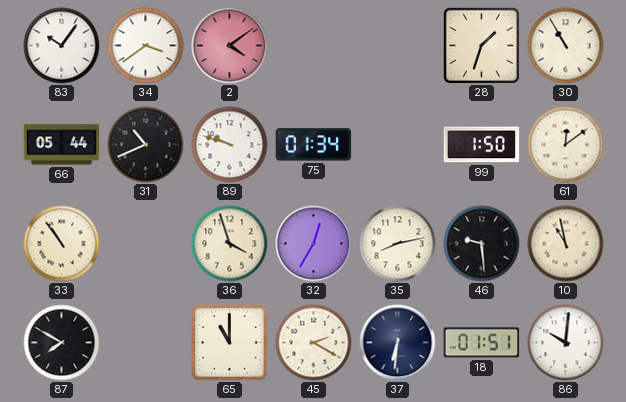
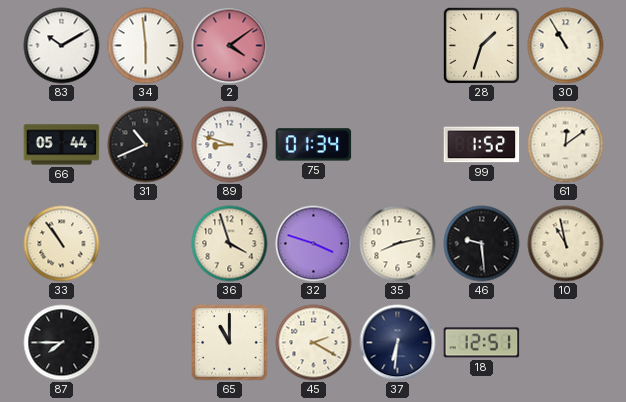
83: 10:06 -> 10:10 (62, 46)
34: 3:39 -> 5:59 (146, 46)
89: 9:48 -> 8:48 (230, 145)
99: 1:50 -> 1:52 (482, 145)
32: 12:35 -> 3:48 (314, 244)
87: 7:50 -> 7:45 (62, 343)
18: 01:51 -> 12:51 (482, 343)
86: 10:01 -> none (566, 343)
